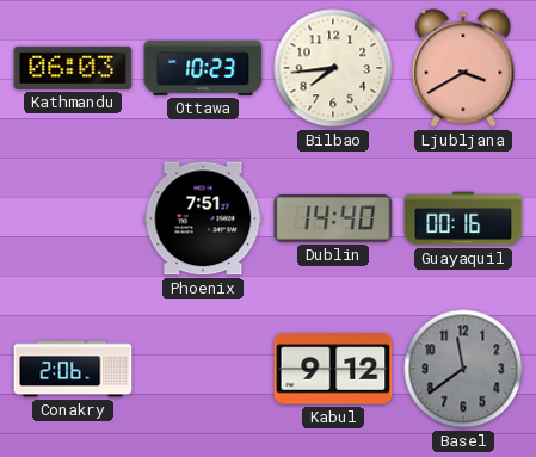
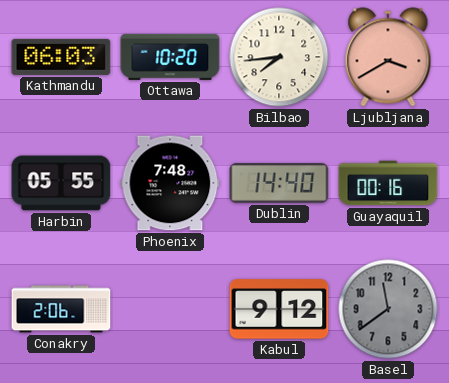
Ottawa: 10:23 -> 10:20 (170, 57)
Harbin: none -> 05:55 (61, 183)
Phoenix: 7:51 -> 7:48 (170, 183)
